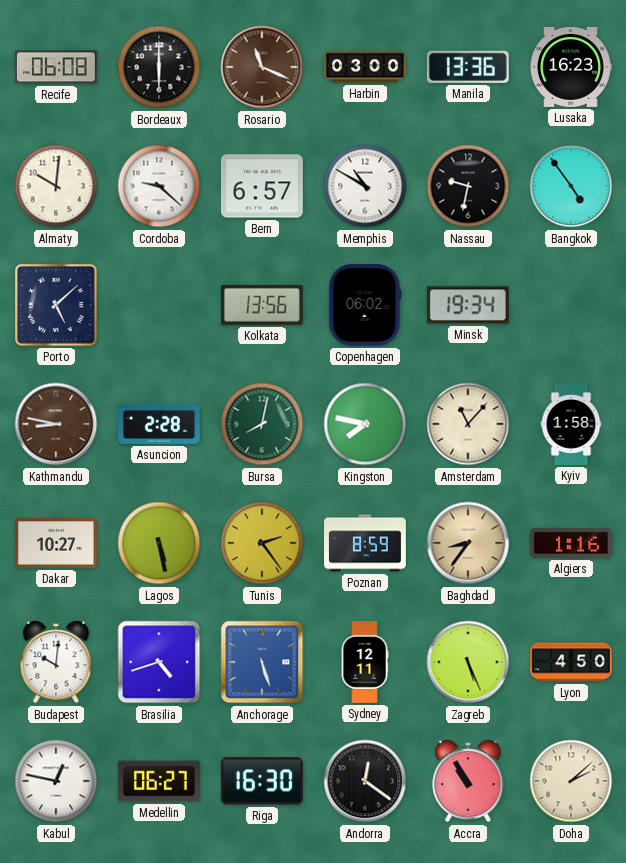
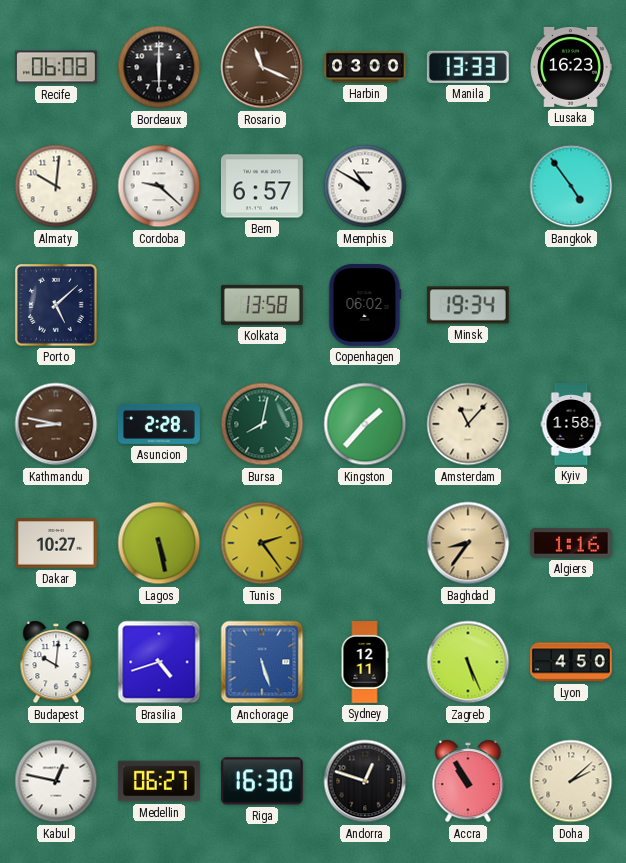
Manila: 13:36 -> 13:33 (468, 67)
Nassau: 9:32 -> none (468, 186)
Kolkata: 13:56 -> 13:58 (262, 305)
Kingston: 7:47 -> 1:37 (365, 424)
Poznan: 8:59 -> none (366, 543)
Andorra: 12:21 -> 12:48 (365, 781)
